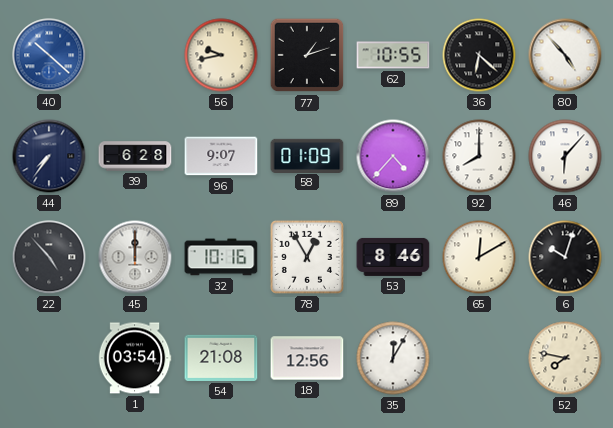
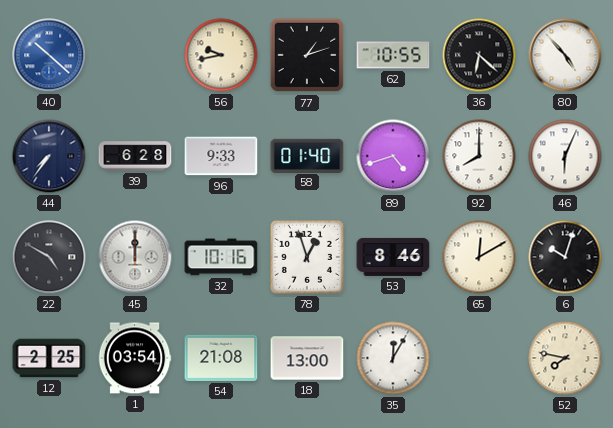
96: 9:07 -> 9:33 (221, 156)
58: 01:09 -> 01:40 (307, 155)
89: 4:37 -> 4:42 (393, 156)
46: 6:07 -> 6:04 (565, 156)
22: 4:53 -> 4:50 (49, 257)
78: 12:55 -> 12:57 (307, 257)
12: none -> 2:25 (49, 358)
18: 12:56 -> 13:00 (307, 358)
